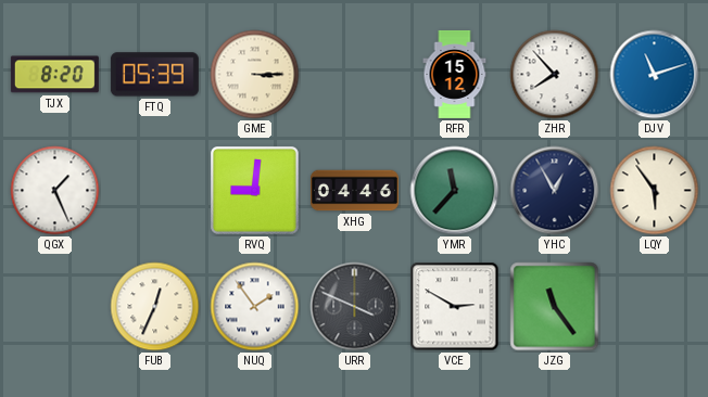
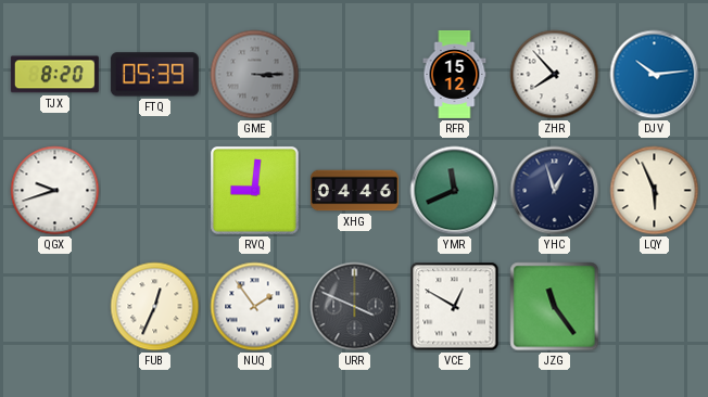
GME dial: cream -> grey (255, 75)
DJV: 11:12 -> 10:14 (655, 75)
QGX: 1:26 -> 9:42 (55, 191)
YMR: 11:37 -> 11:41 (455, 191)
YHC: 12:55 -> 12:57 (555, 191)
LQY: 5:54 -> 5:56 (655, 191)
VCE: 2:50 -> 12:50 (455, 307)
